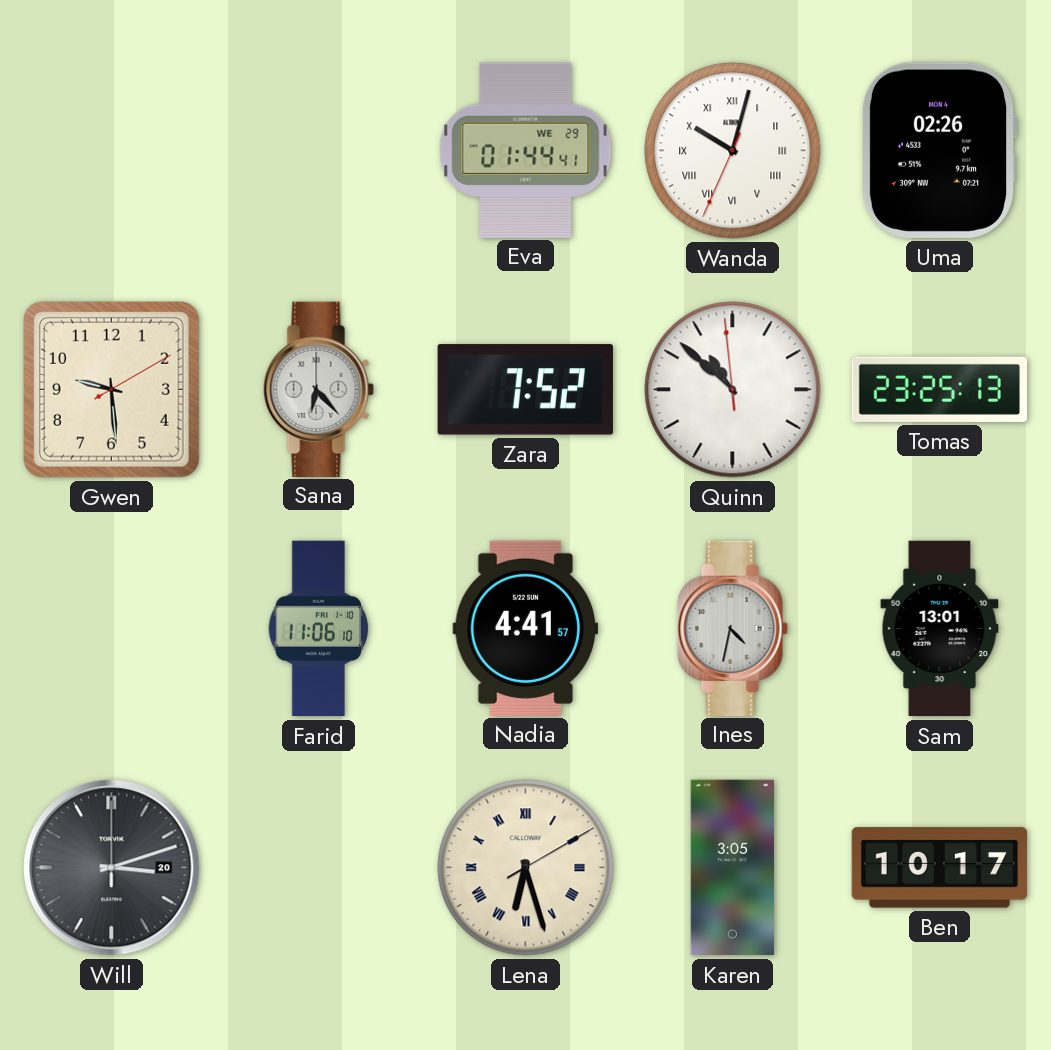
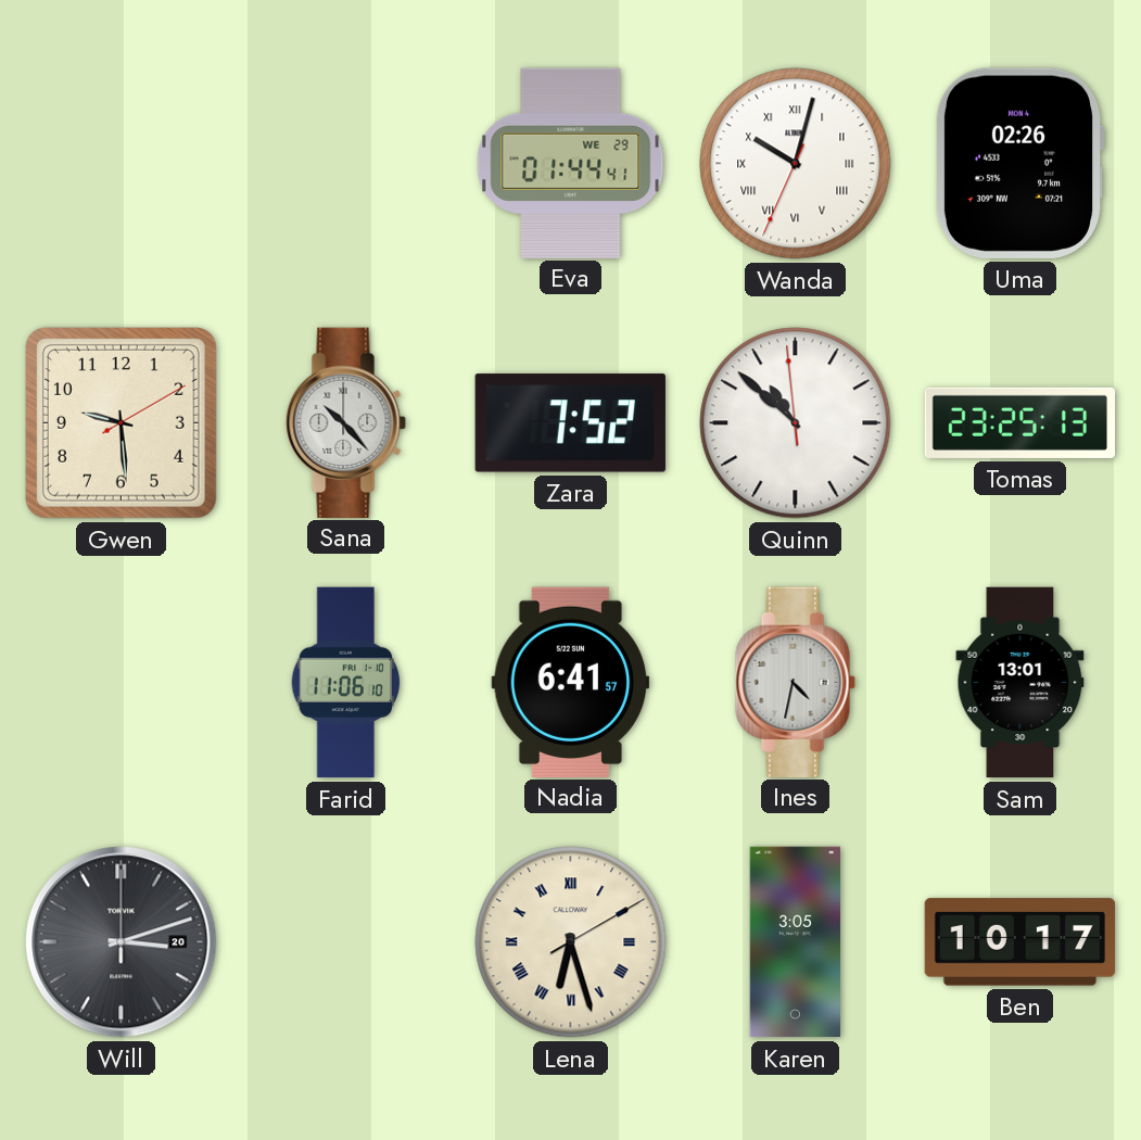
Sana: 6:23 -> 10:23 (345, 422)
Nadia: 4:41 -> 6:41 (571, 682)
